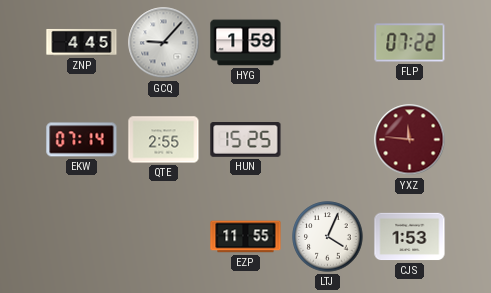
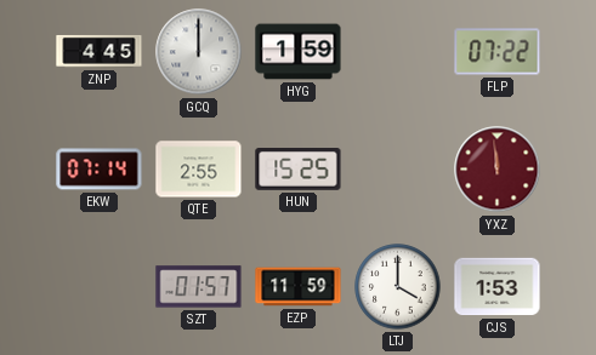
GCQ: 9:07 -> 12:00 (199, 52)
YXZ: 11:46 -> 11:59 (498, 170)
SZT: none -> 01:57 (199, 287)
EZP: 11:55 -> 11:59 (299, 287)
LTJ: 4:04 -> 4:00 (398, 287)
